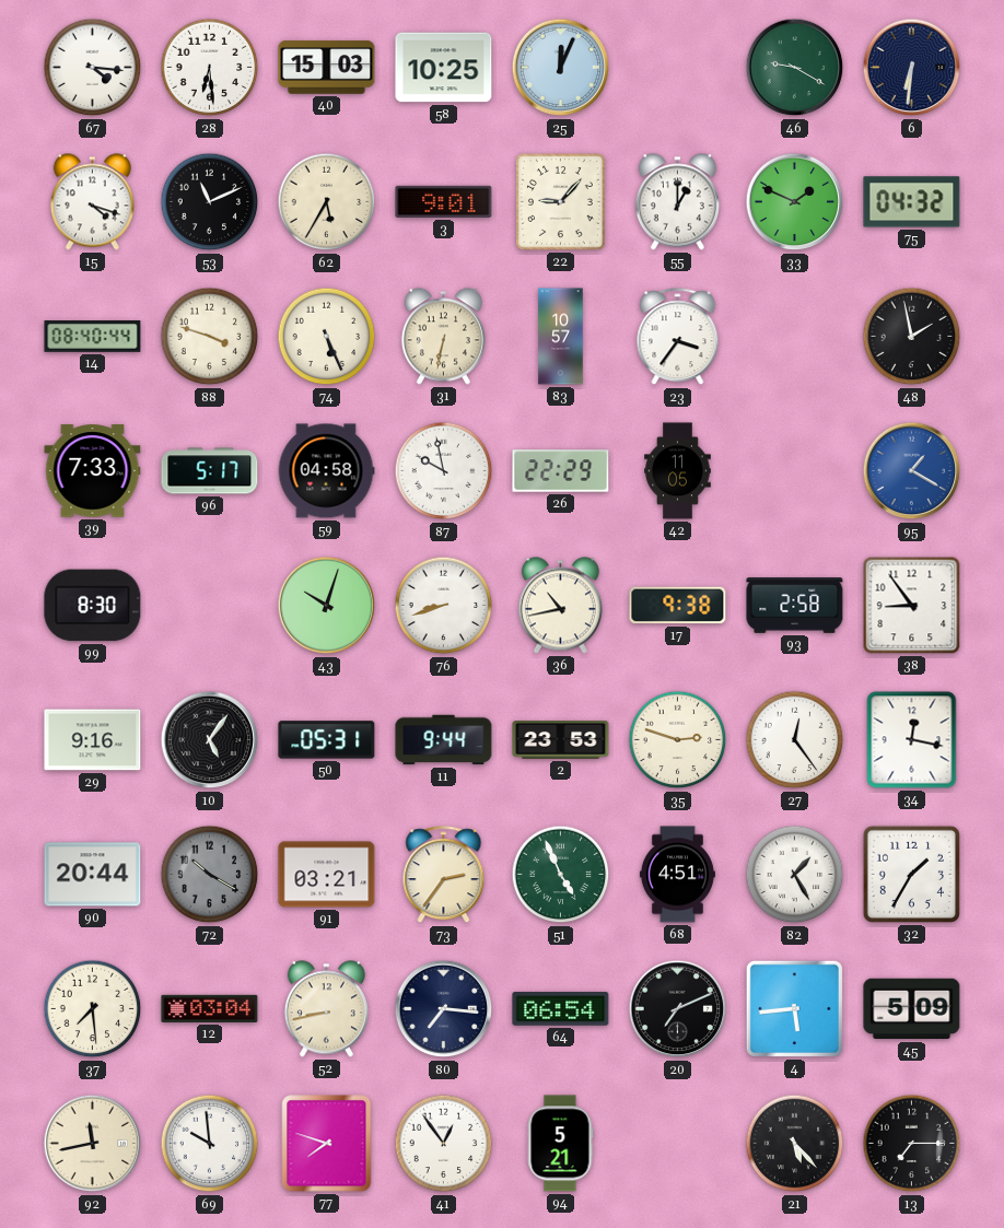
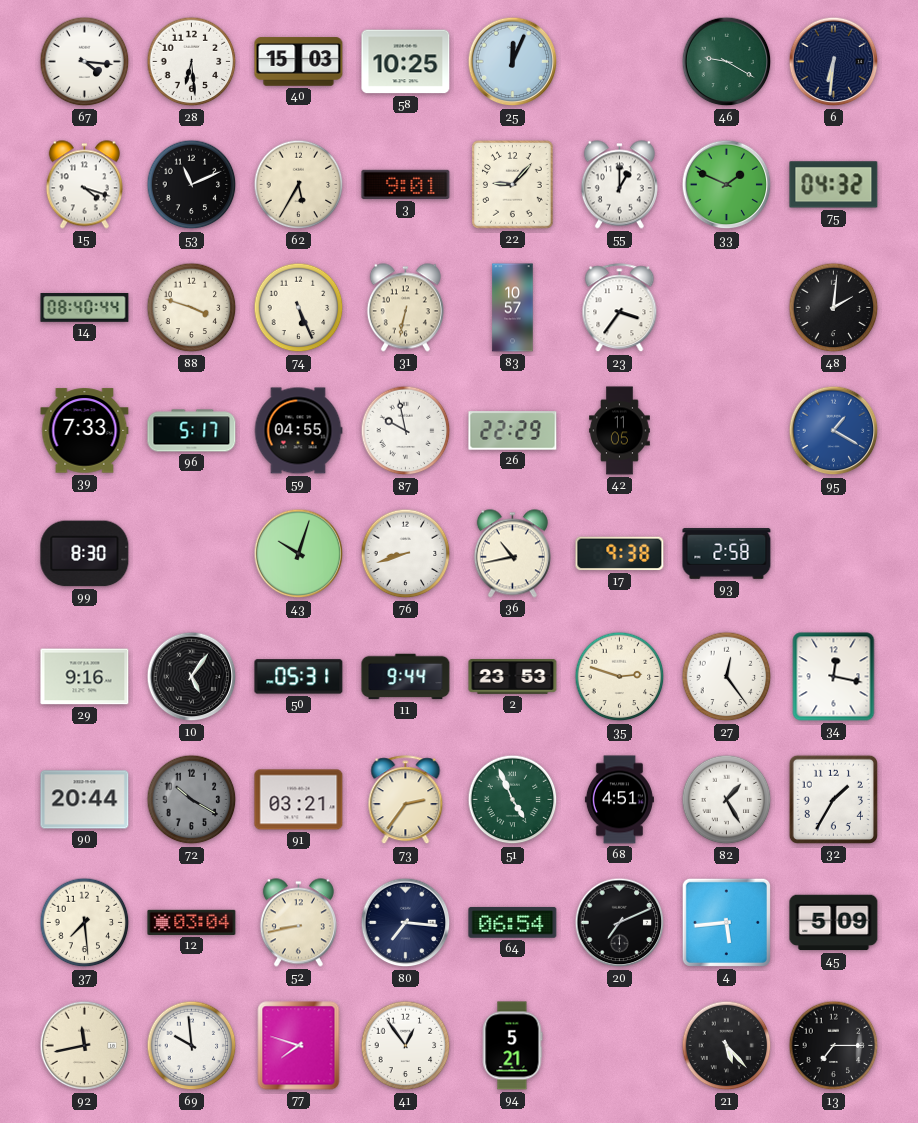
48: 1:58 -> 2:01 (834, 308)
59: 04:58 -> 04:55 (298, 431)
38: 8:54 -> none (912, 606)
